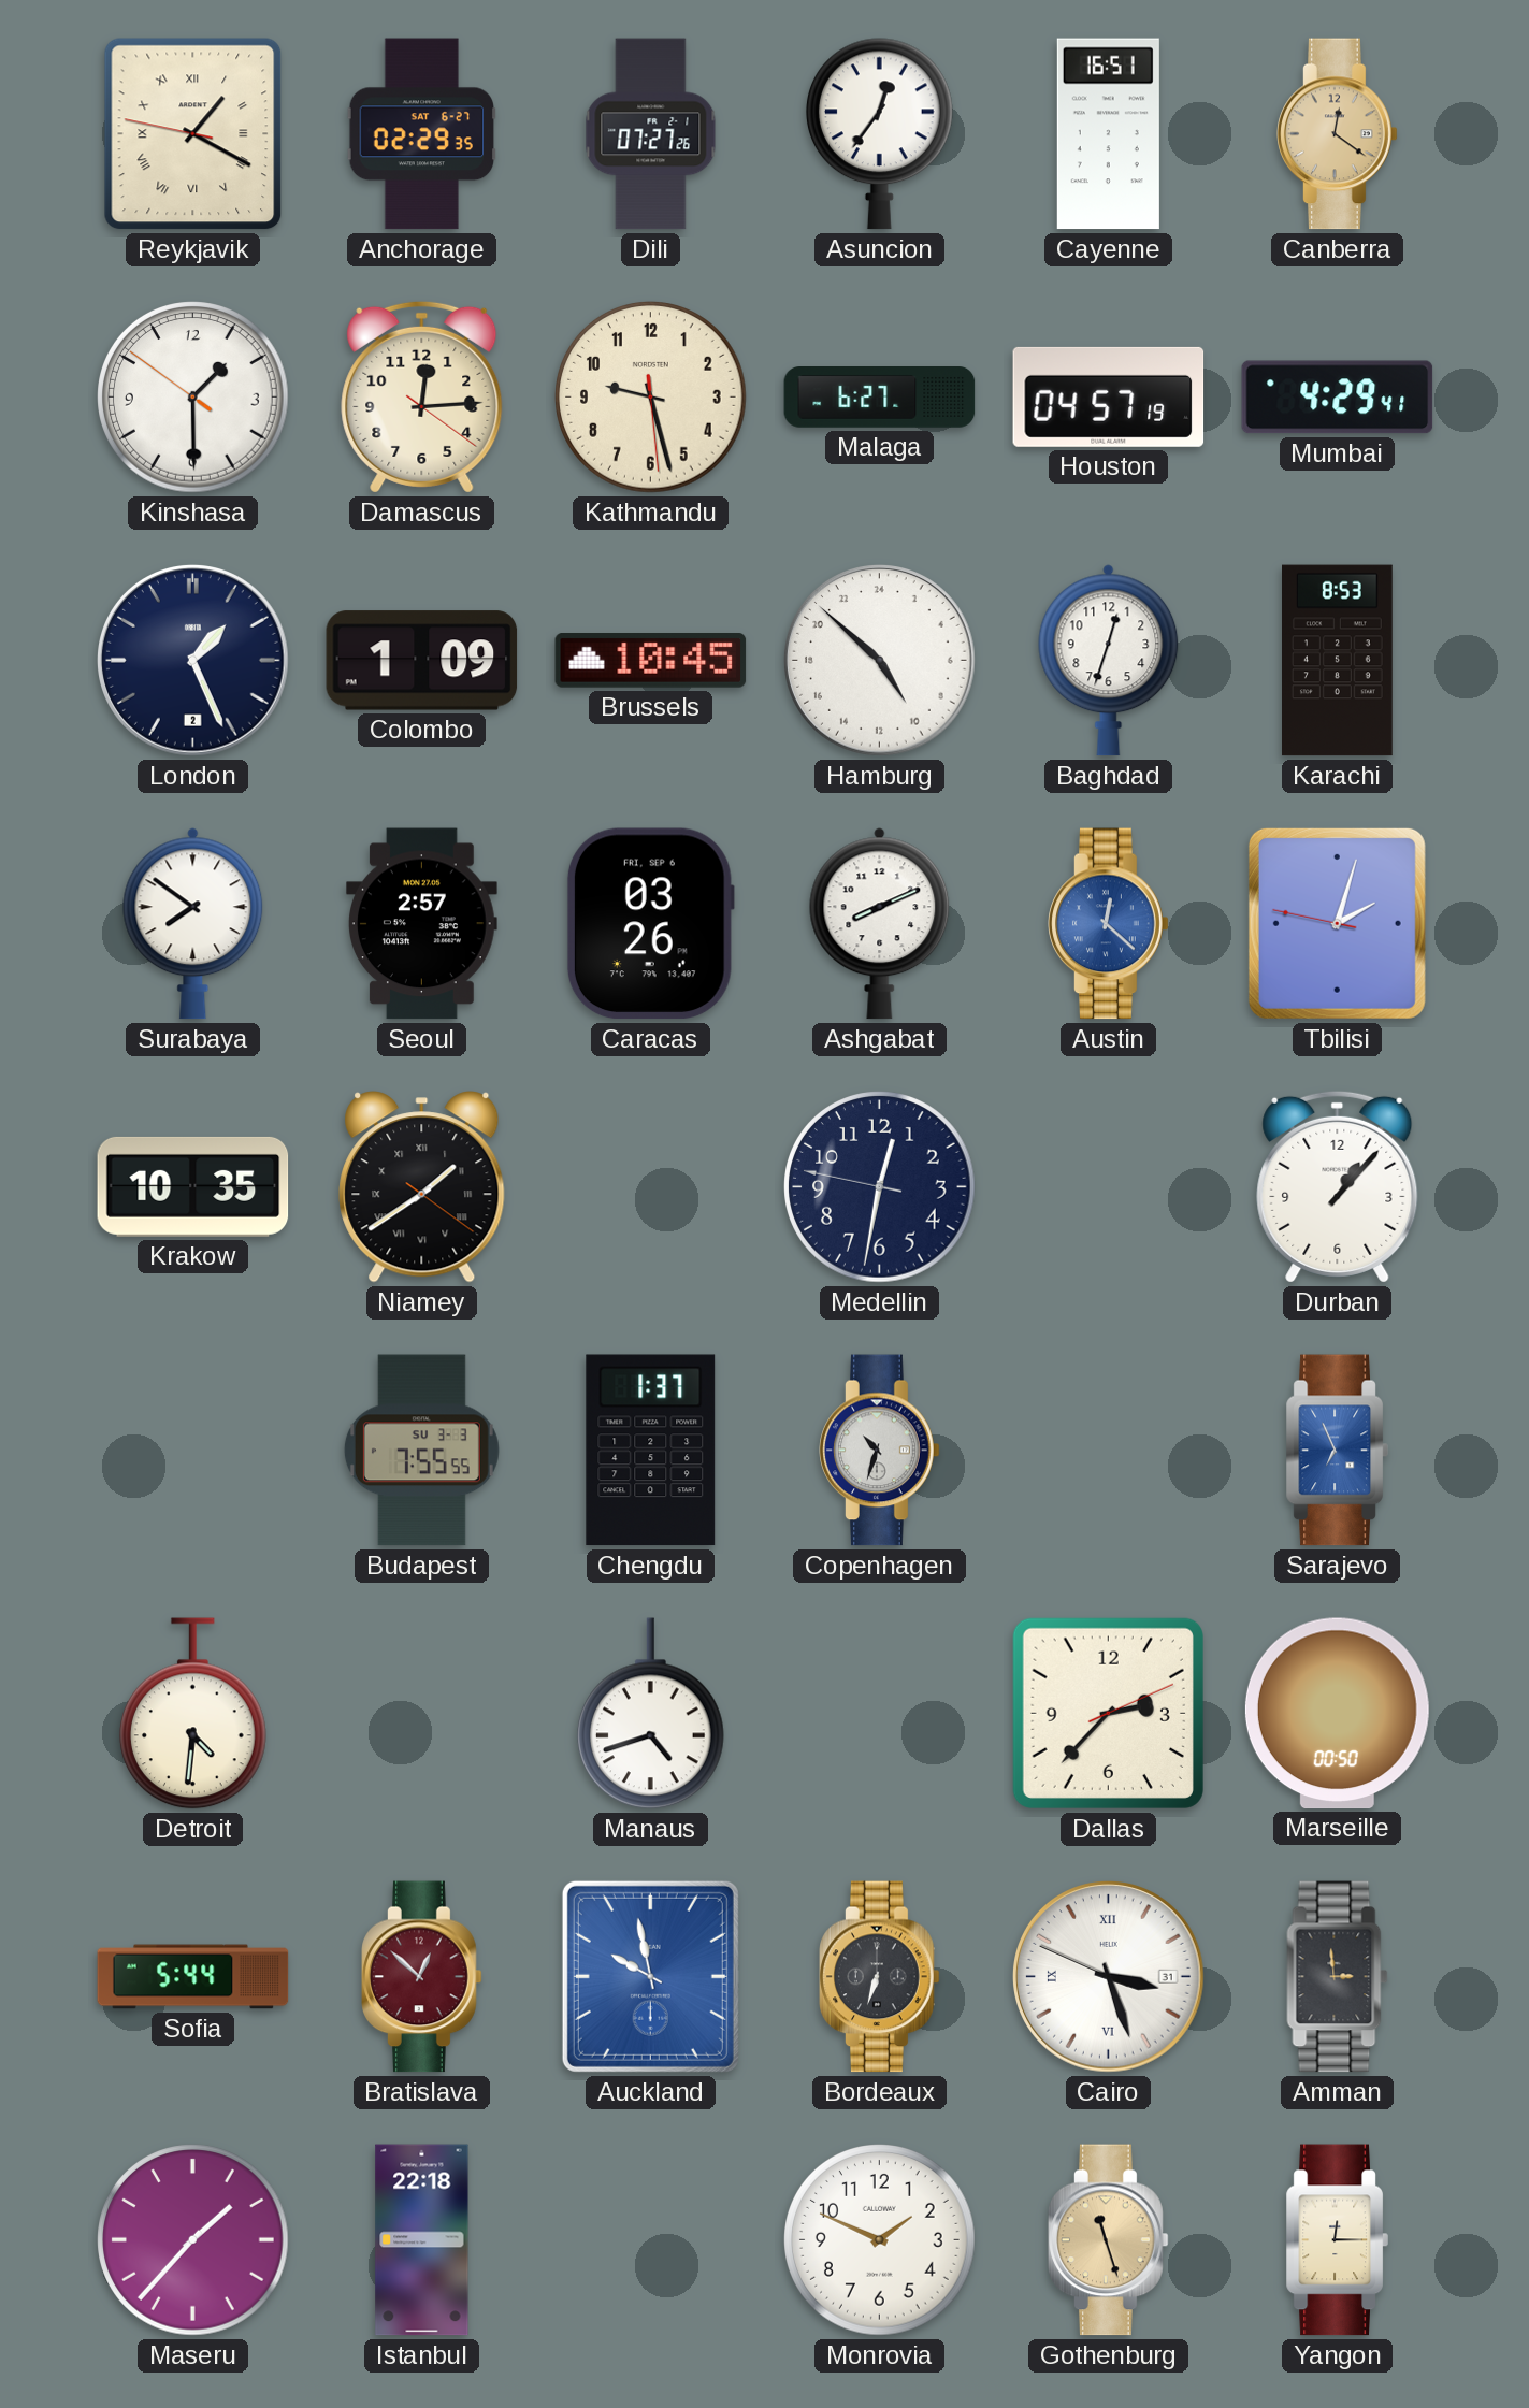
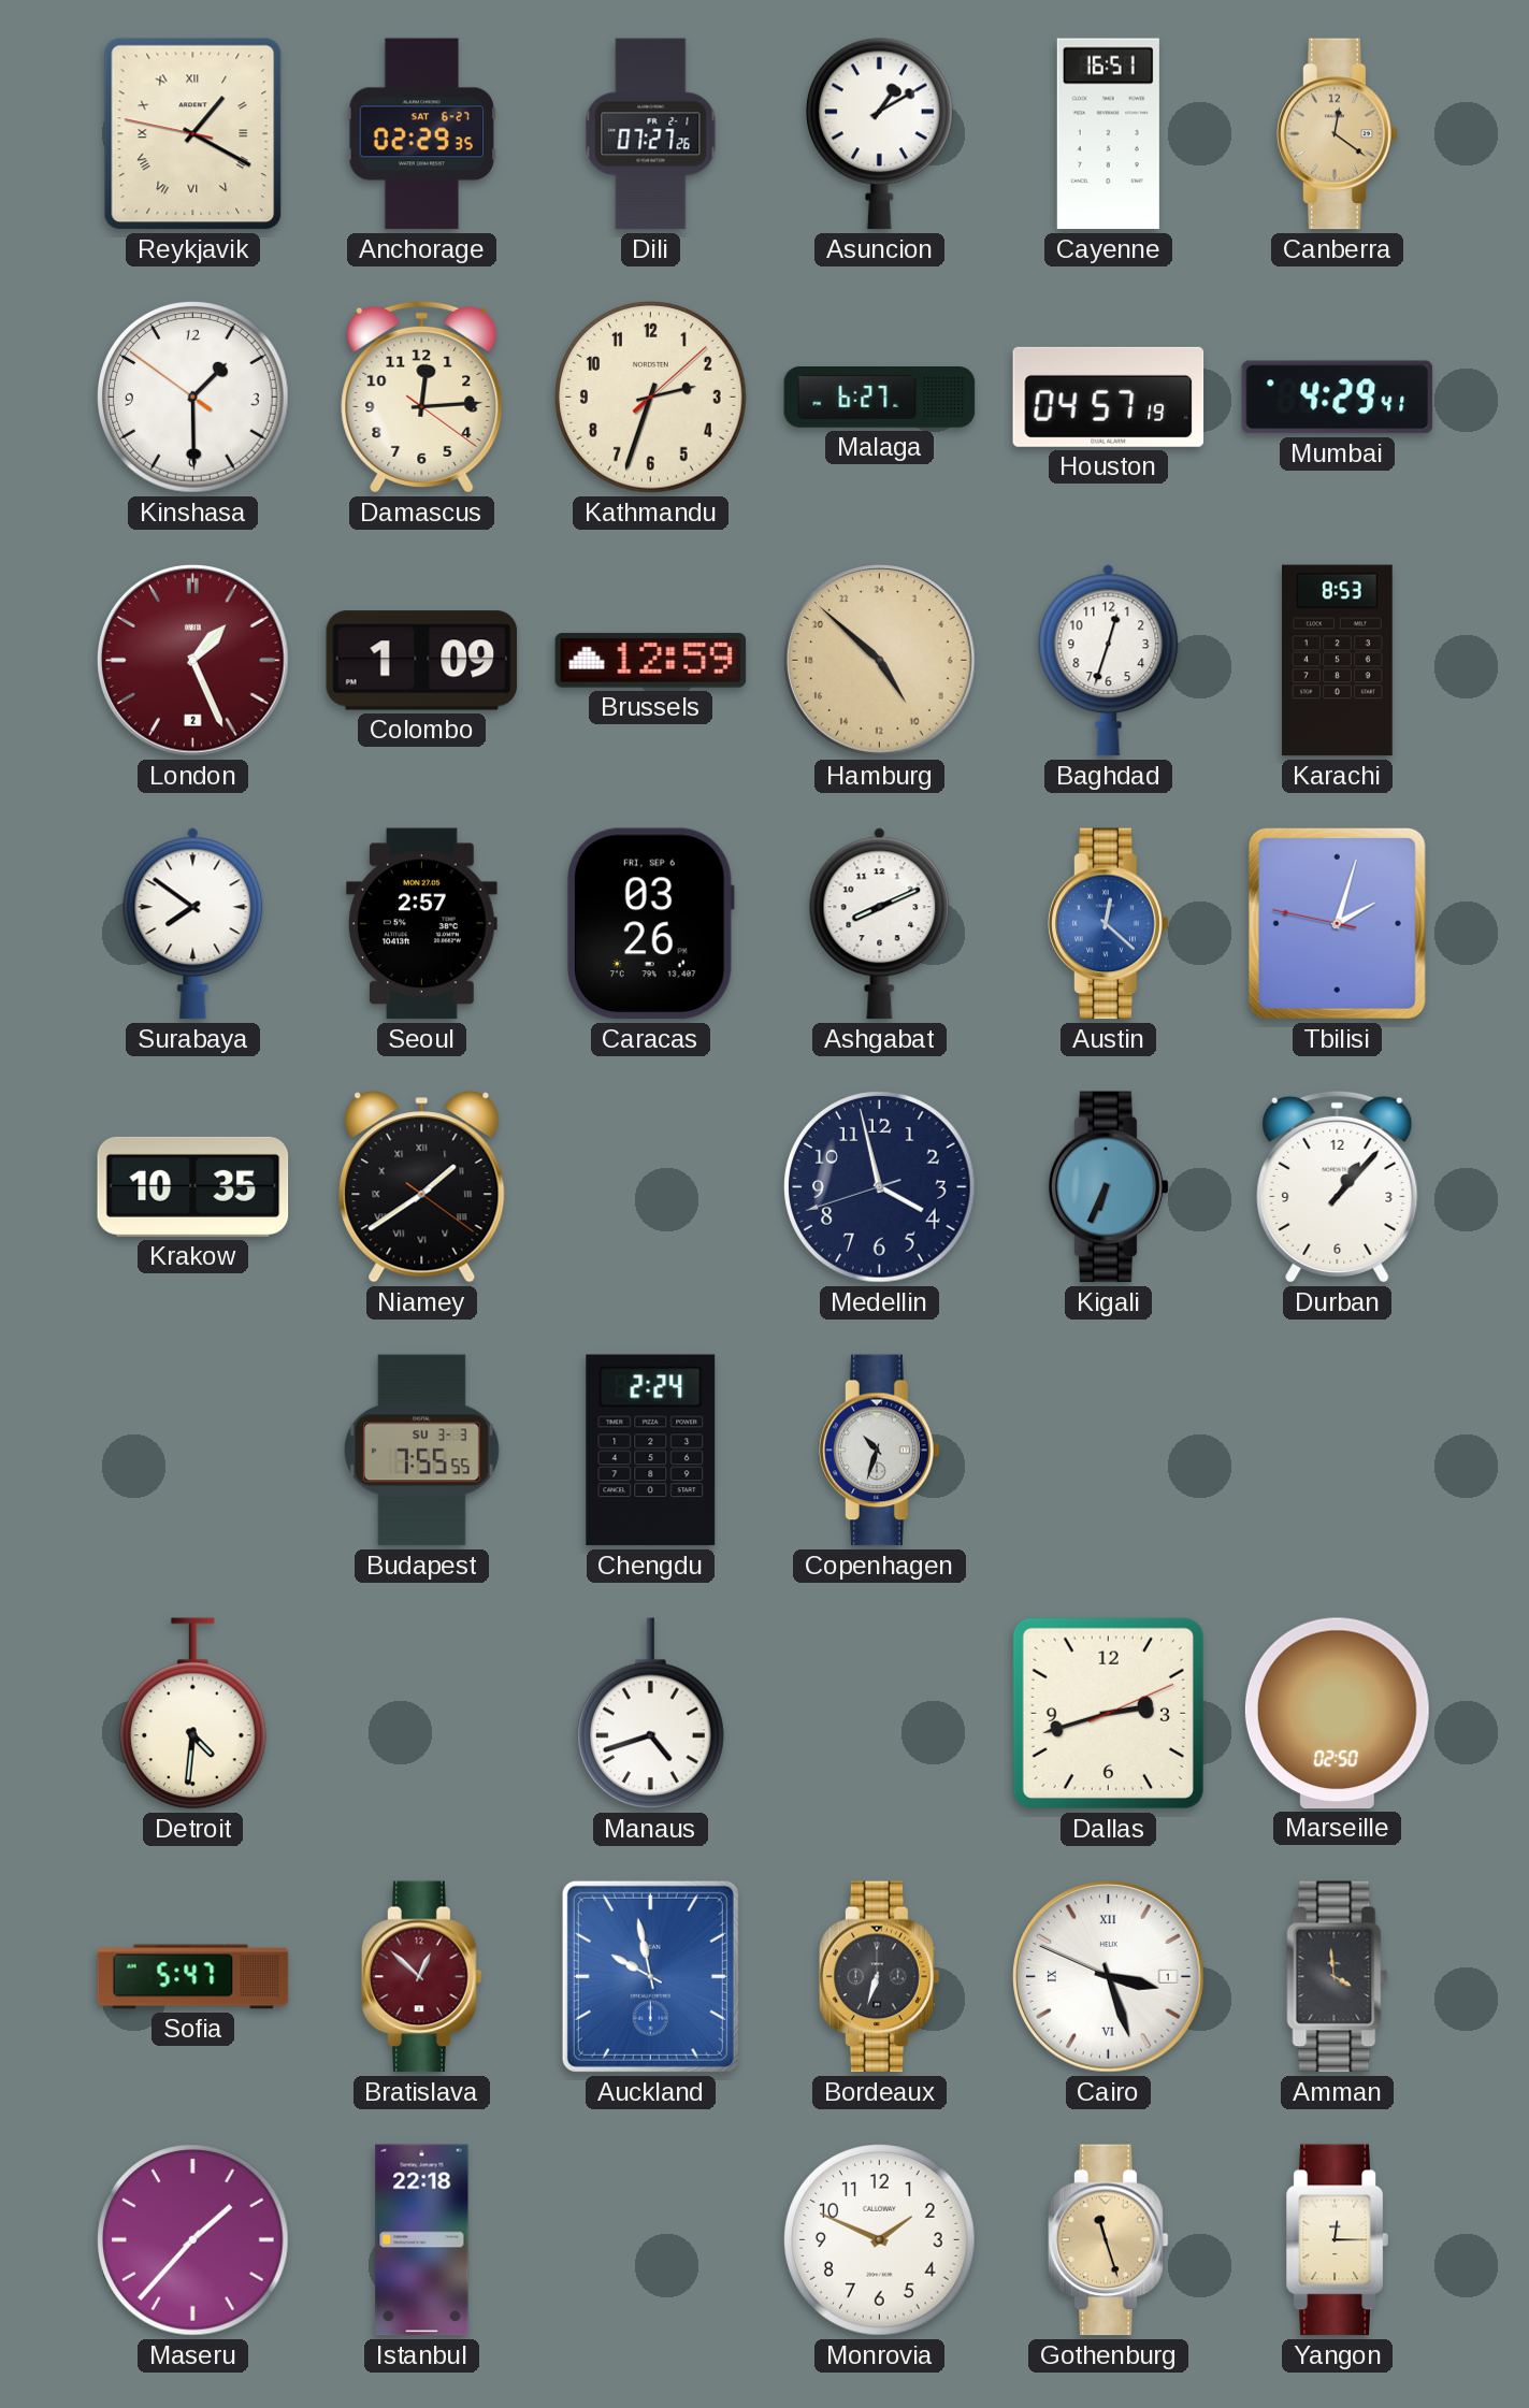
Asuncion: 12:36 -> 1:10 (879, 134)
Kathmandu: 9:27 -> 2:33 (651, 398)
London dial: navy -> burgundy (193, 661)
Brussels: 10:45 -> 12:59 (651, 661)
Hamburg dial: white -> champagne (880, 661)
Medellin: 12:31 -> 3:57 (880, 1187)
Kigali: none -> 6:34 (1109, 1187)
Chengdu: 1:37 -> 2:24 (651, 1451)
Sarajevo: 6:56 -> none (1337, 1451)
Dallas: 2:37 -> 2:42 (1108, 1713)
Marseille: 00:50 -> 02:50 (1337, 1713)
Sofia: 5:44 -> 5:47 (193, 1977)
Cairo date: 31 -> 1 (1109, 1977)
Amman: 2:59 -> 3:59 (1338, 1977)
